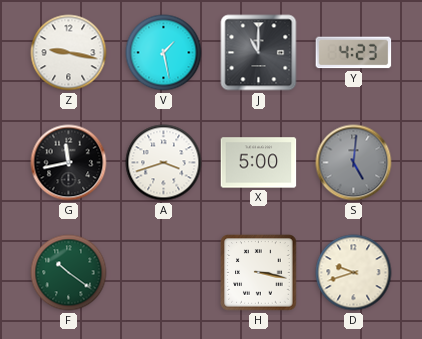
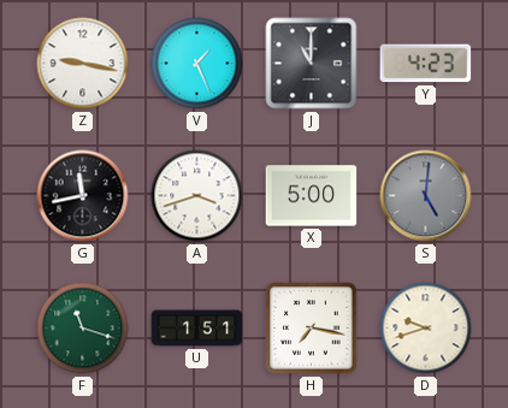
V: 1:28 -> 1:26 (197, 64)
F: 10:21 -> 11:18 (83, 329)
U: none -> 1:51 (197, 329)
H: 3:17 -> 7:17 (312, 329)
